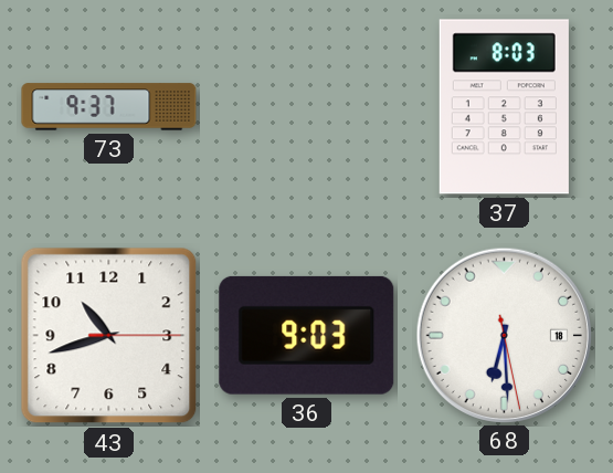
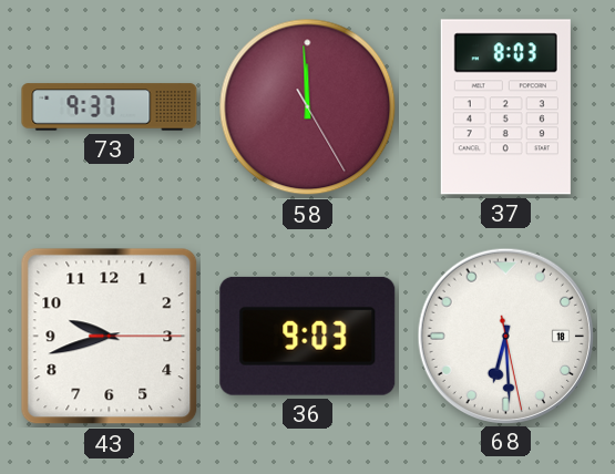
58: none -> 11:59 (308, 107)
43: 10:42 -> 9:42 (110, 337)
